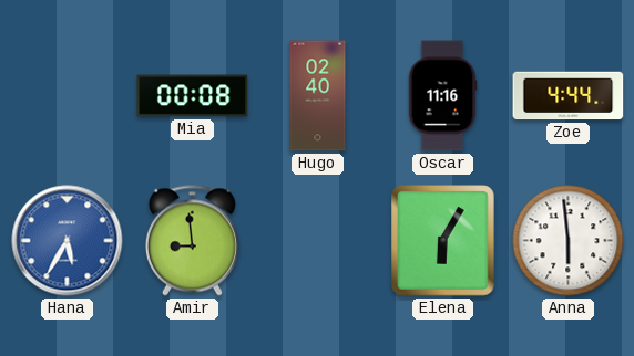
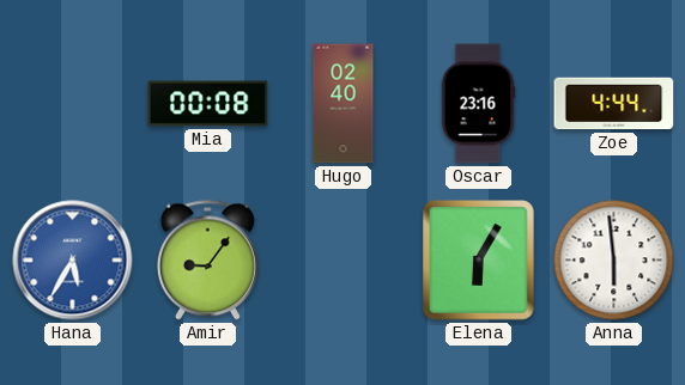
Oscar: 11:16 -> 23:16 (478, 104)
Amir: 8:59 -> 9:06 (207, 261)
